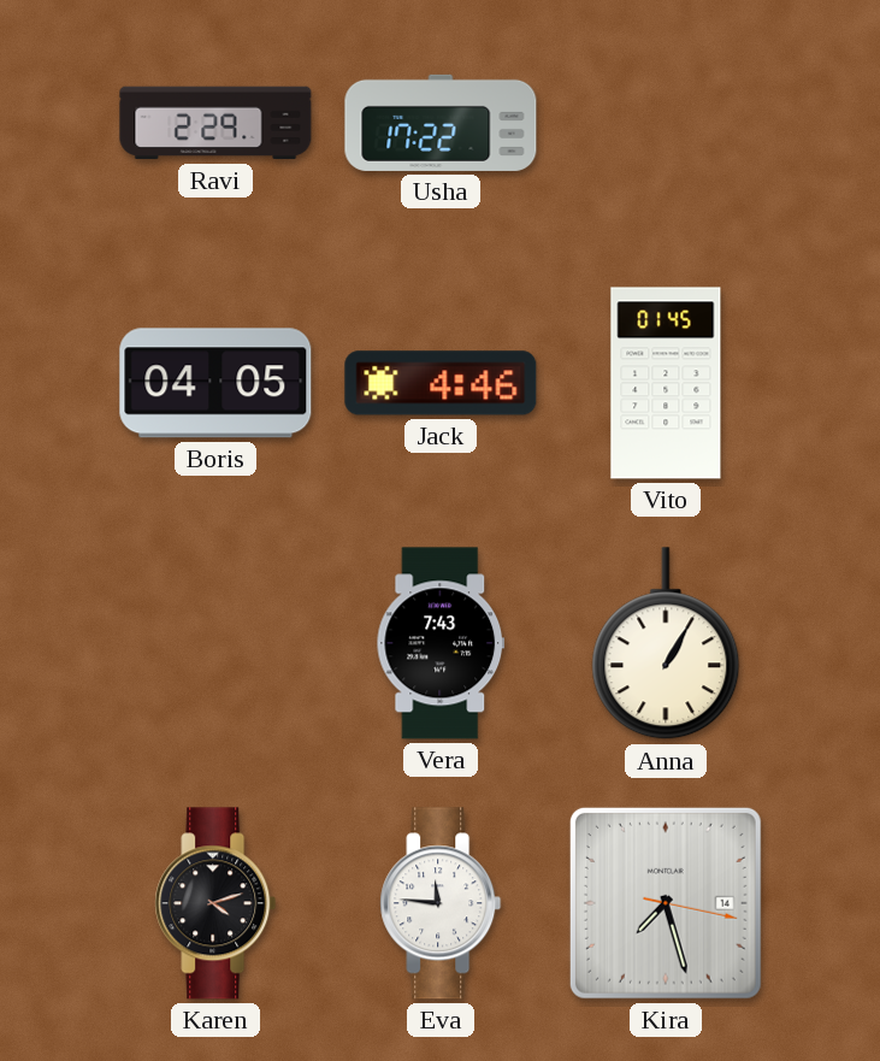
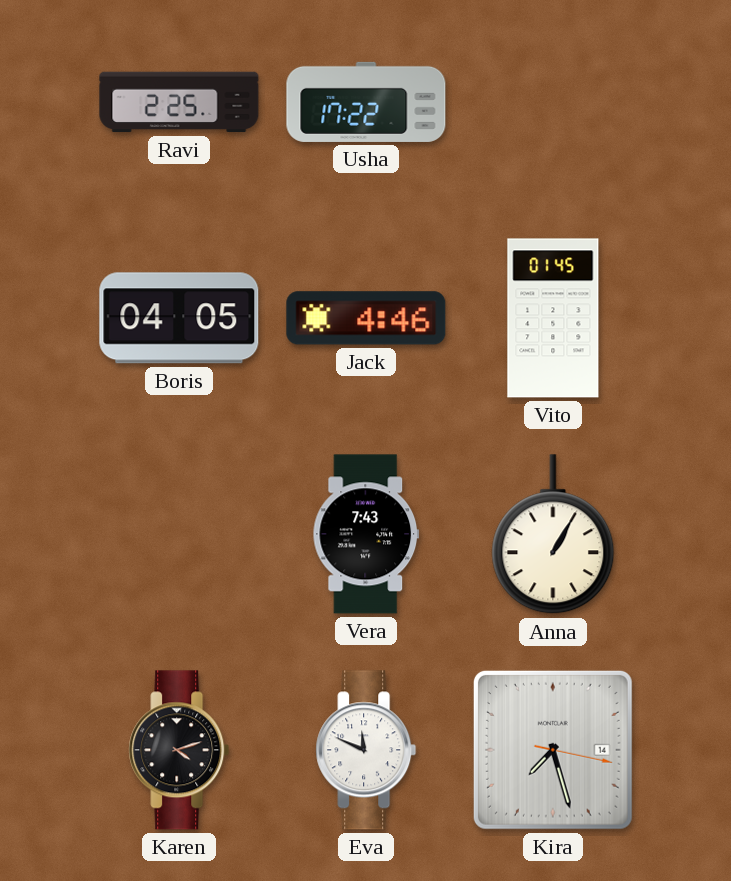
Ravi: 2:29 -> 2:25 (179, 102)
Eva: 11:46 -> 11:49 (366, 750)
